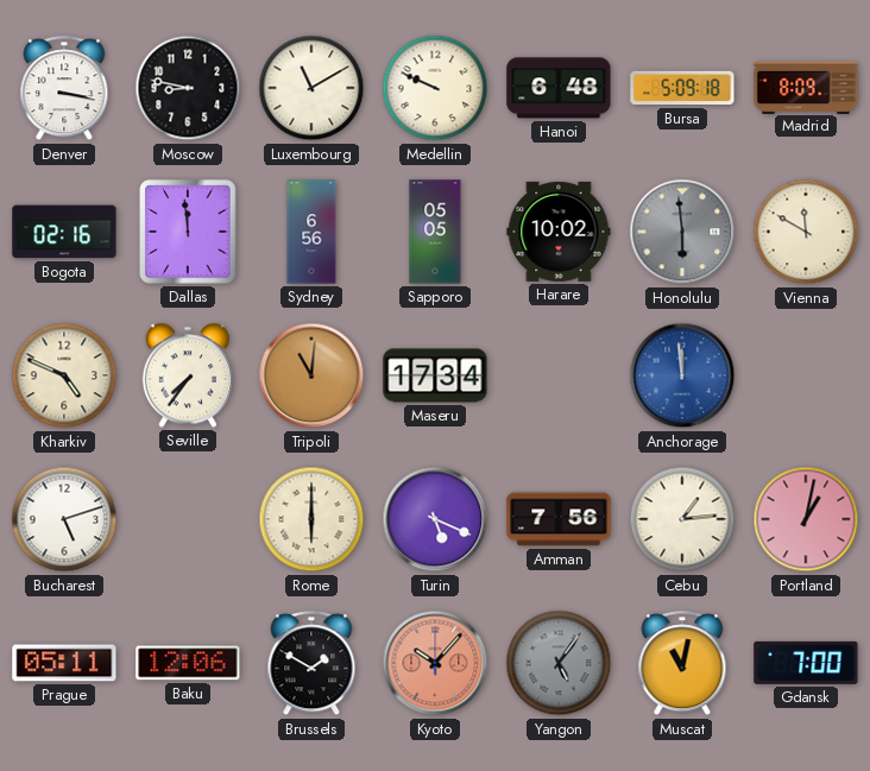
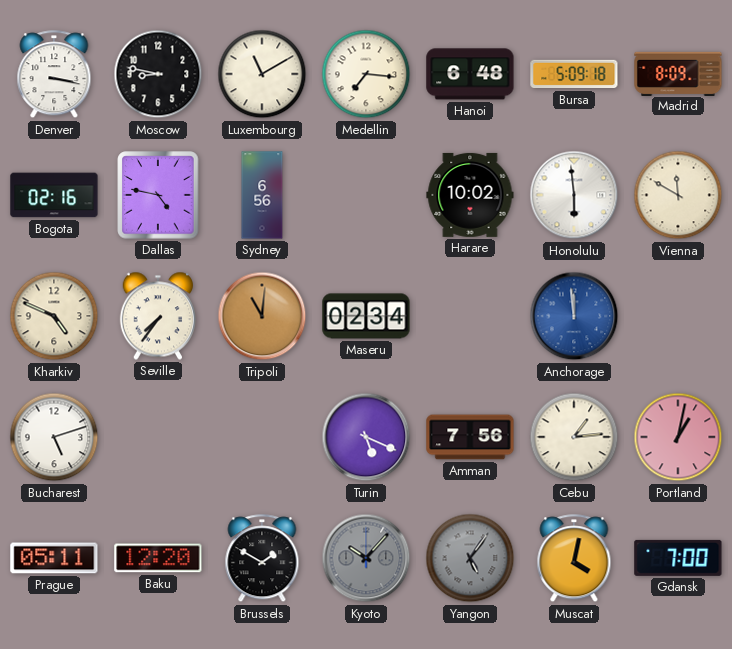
Medellin: 9:49 -> 7:16 (366, 74)
Dallas: 11:59 -> 4:47 (158, 195)
Sapporo: 05:05 -> none (435, 232)
Honolulu dial: grey -> white (574, 195)
Maseru: 17:34 -> 02:34 (366, 316)
Rome: 6:00 -> none (311, 519)
Baku: 12:06 -> 12:20 (158, 558)
Kyoto dial: salmon -> grey (366, 558)
Muscat: 11:02 -> 4:02 (574, 559)
